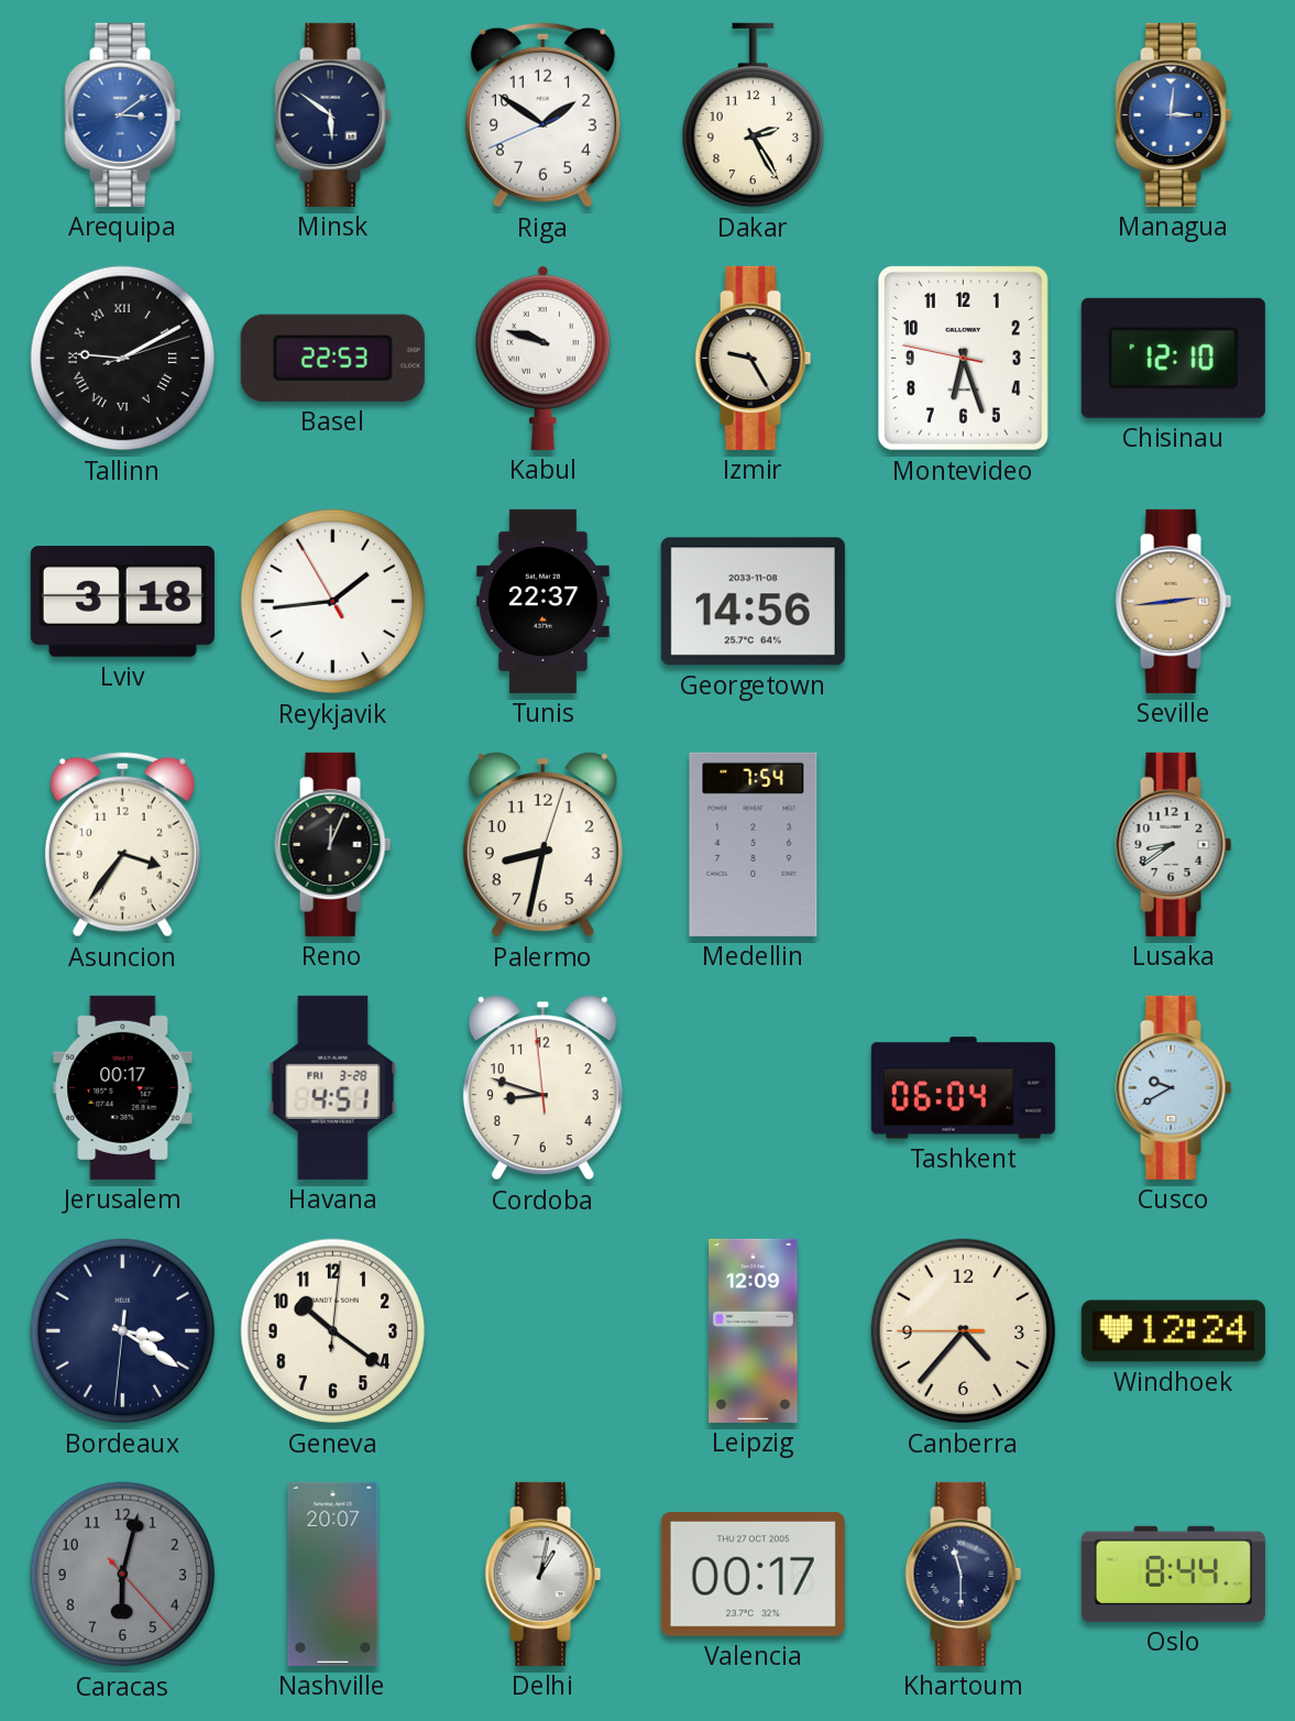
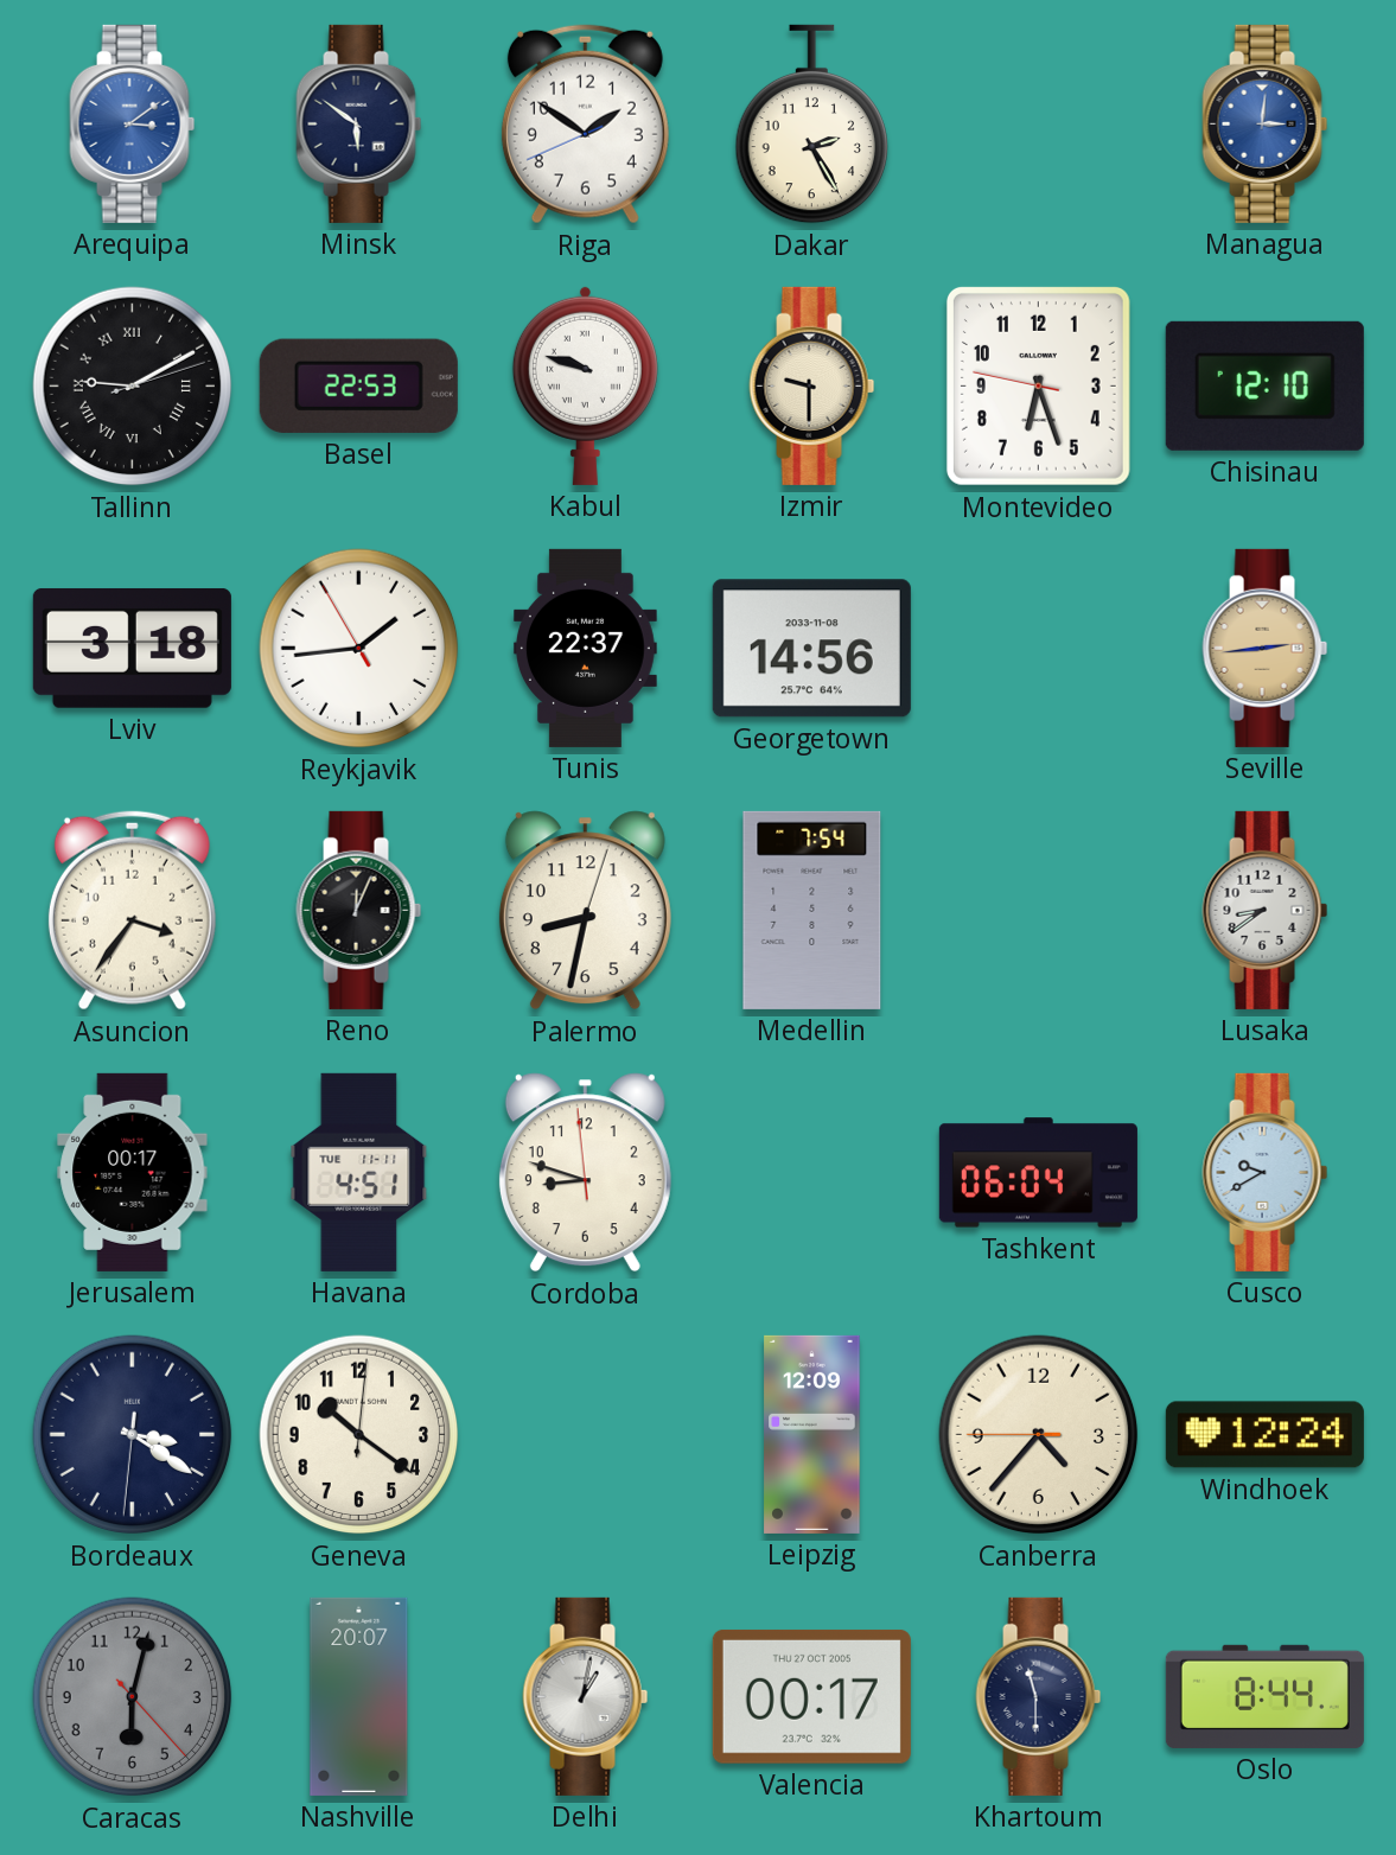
Izmir: 9:25 -> 9:30 (812, 385)
Havana date: FRI 3-28 -> TUE 11-11 (359, 1172)
